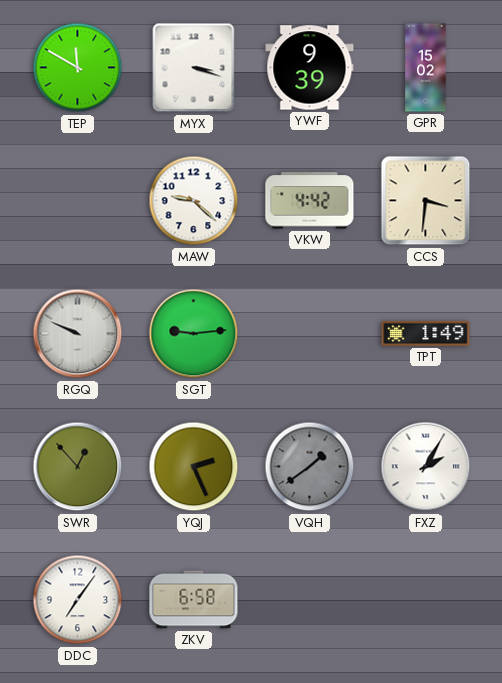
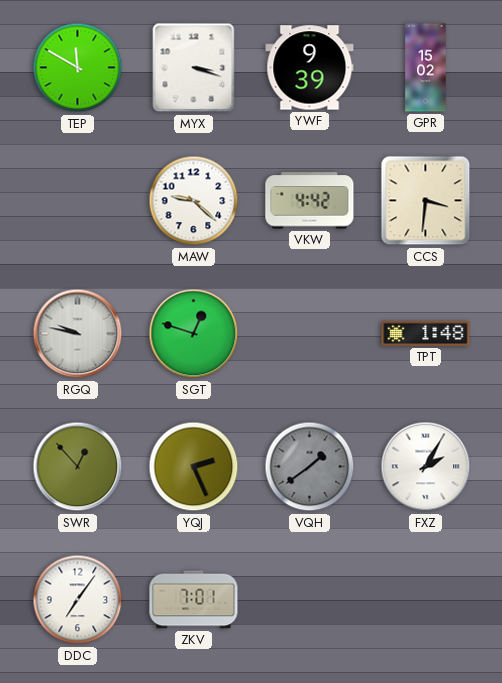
RGQ: 9:49 -> 9:47 (78, 334)
SGT: 9:14 -> 12:48 (194, 334)
TPT: 1:49 -> 1:48 (426, 333)
ZKV: 6:58 -> 7:01 (194, 600)
